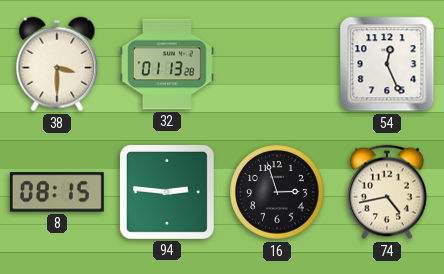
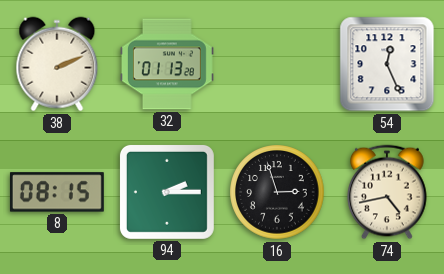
38: 3:30 -> 2:11 (57, 64)
94: 2:46 -> 2:15 (167, 192)
